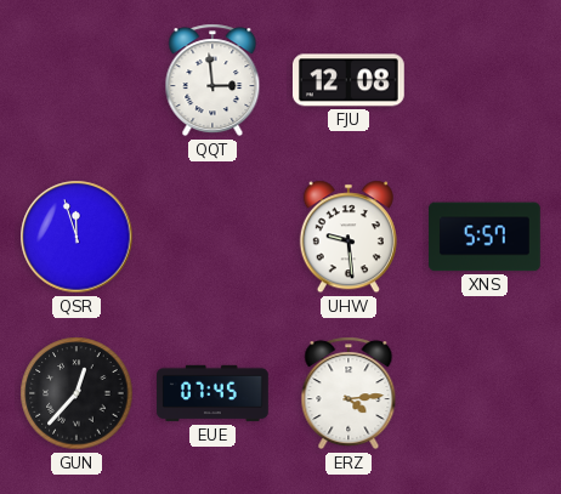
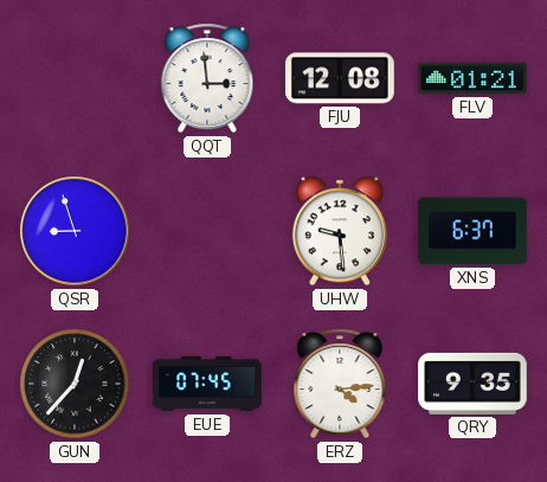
FLV: none -> 01:21 (474, 78)
QSR: 11:57 -> 8:57 (75, 231)
XNS: 5:57 -> 6:37 (474, 231)
QRY: none -> 9:35 (474, 384)
